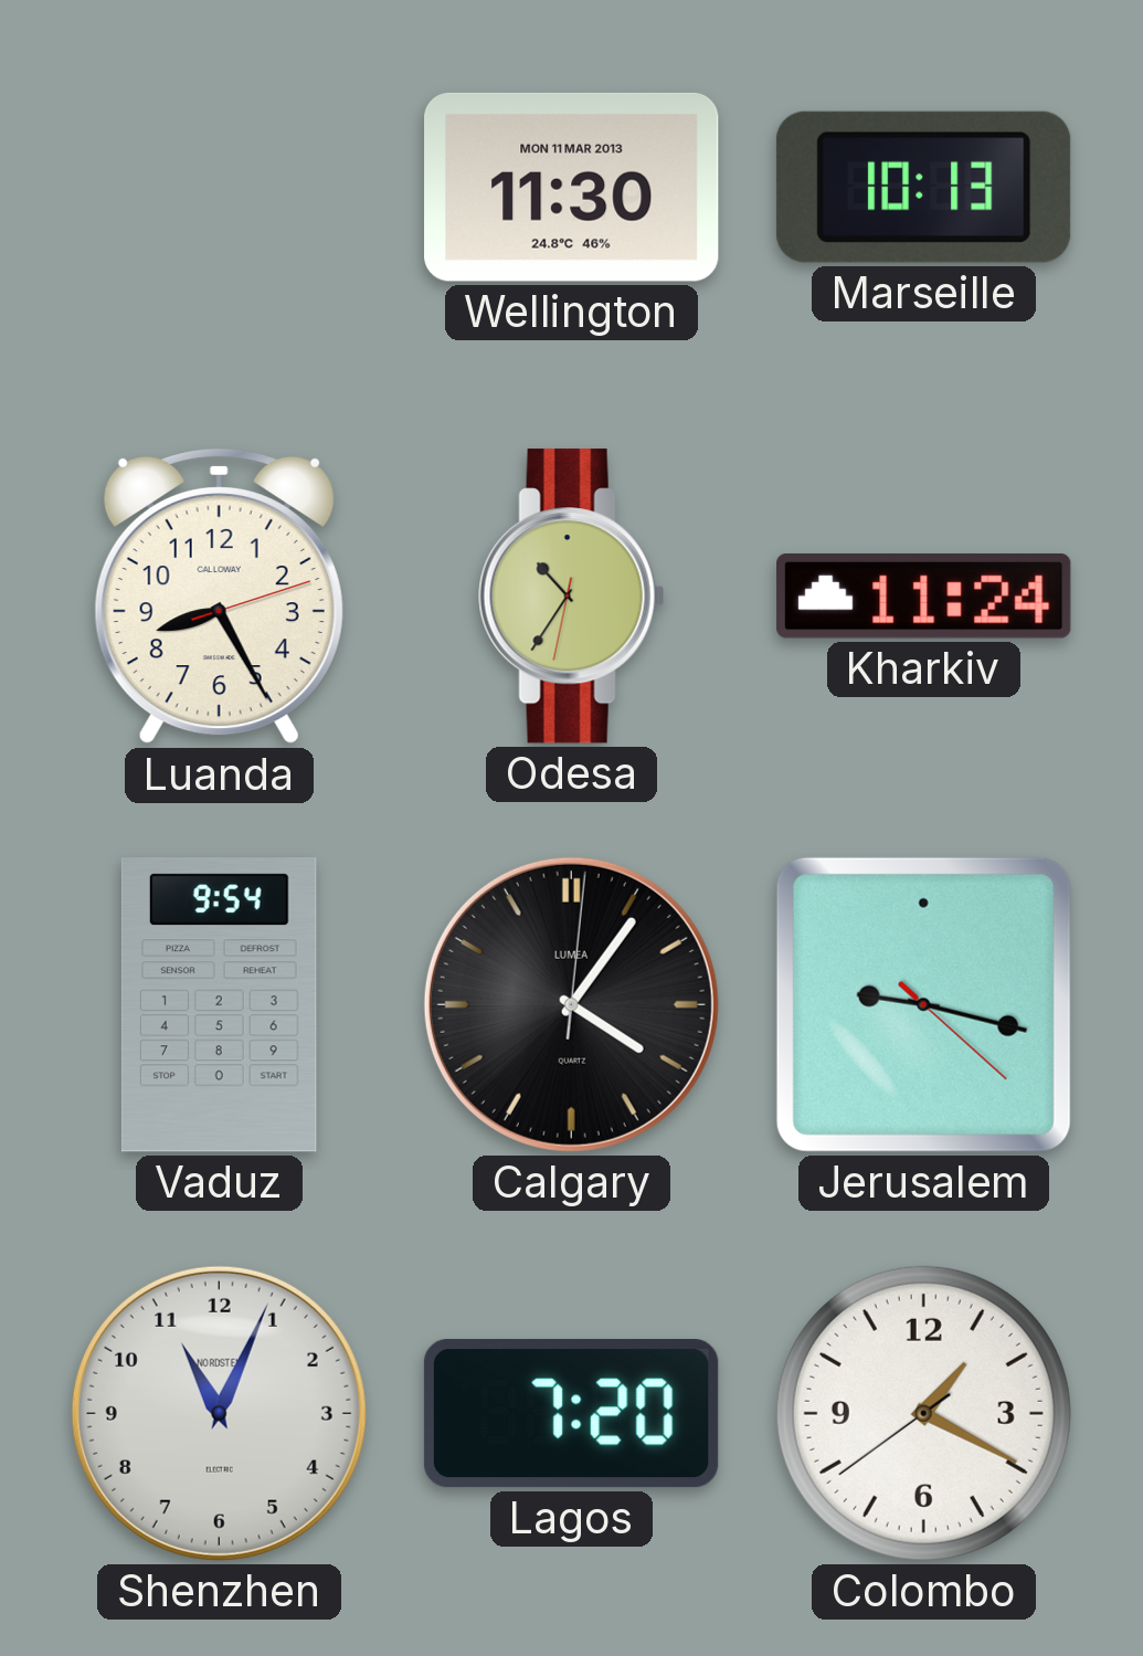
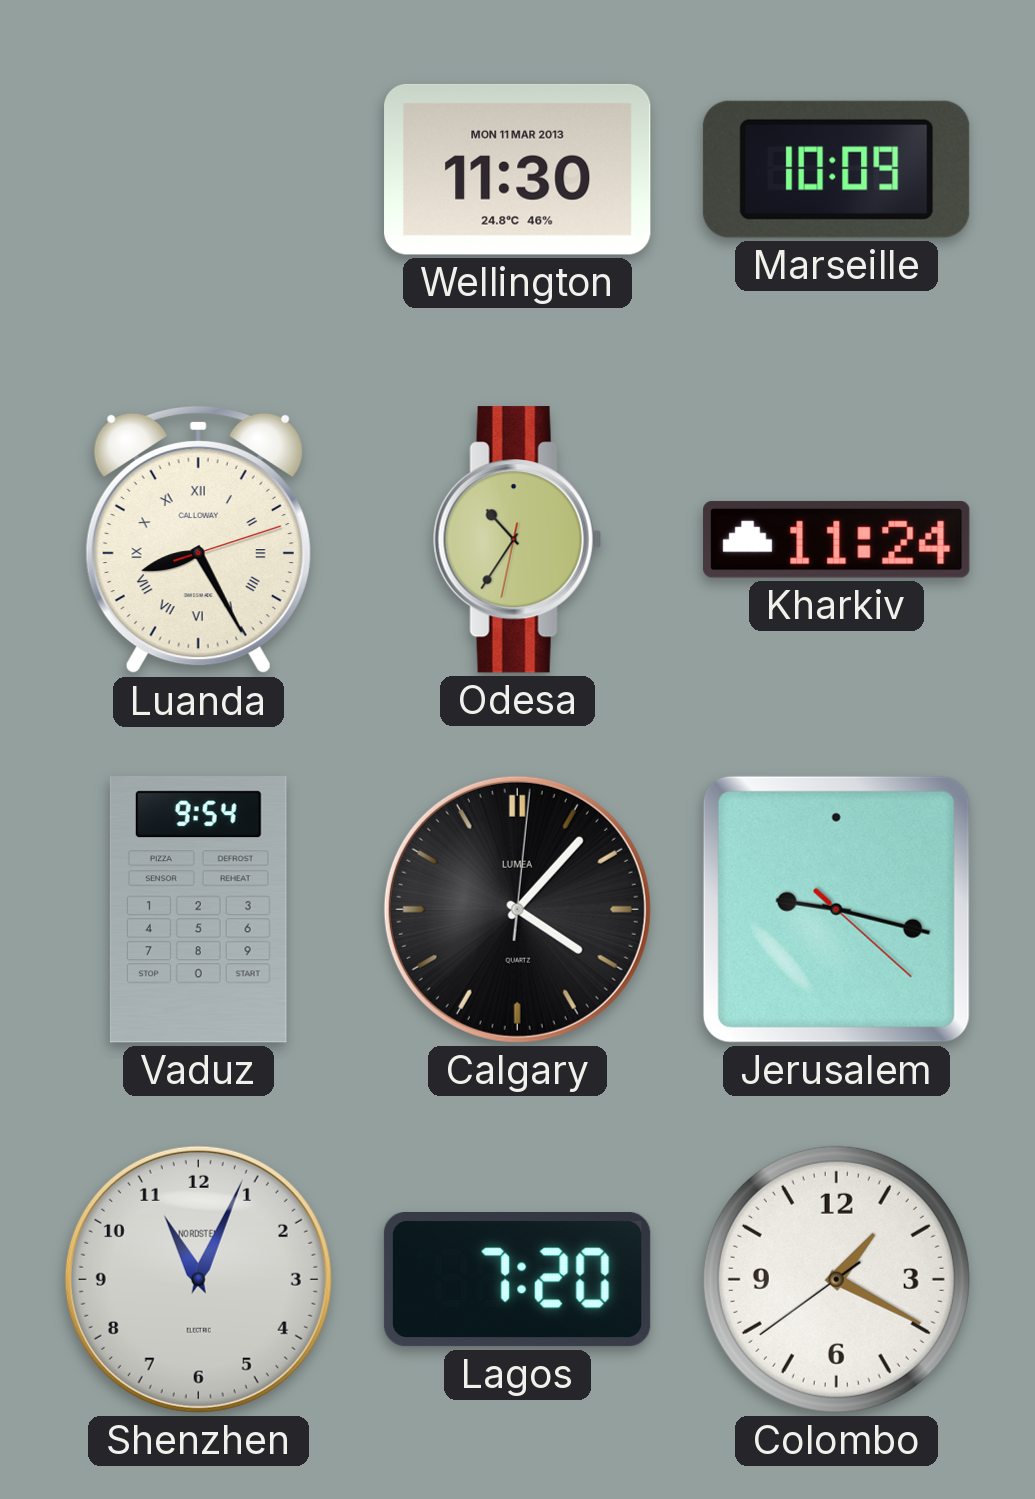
Marseille: 10:13 -> 10:09 (836, 169)
Luanda numerals: Arabic -> Roman (198, 540)
Calgary: 4:06 -> 4:07 (517, 909)
